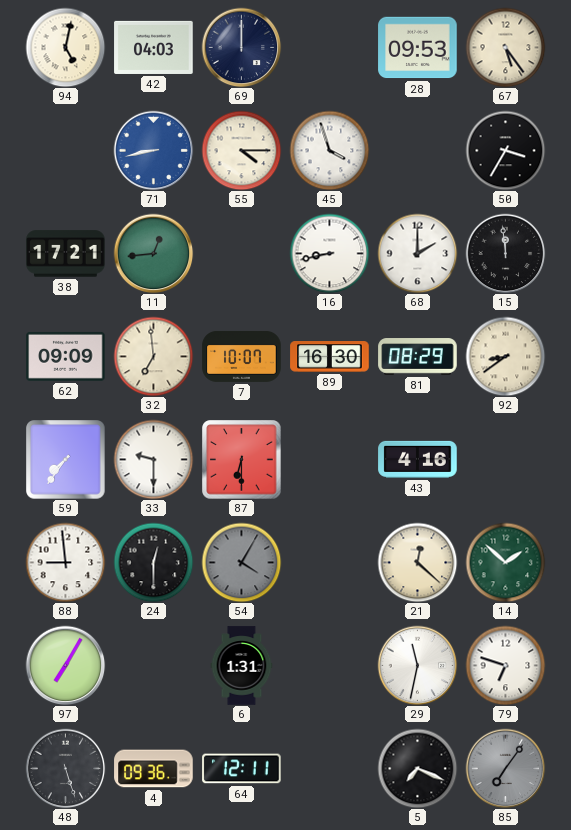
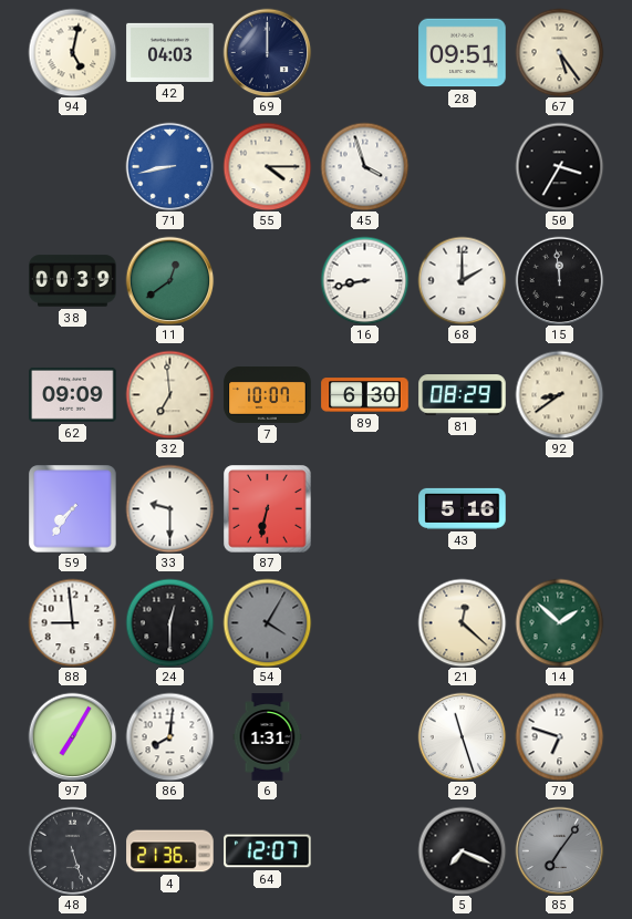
28: 09:53 -> 09:51 (463, 53)
38: 17:21 -> 00:39 (73, 281)
11: 12:44 -> 12:39 (169, 280)
89: 16:30 -> 6:30 (365, 395)
87: 6:30 -> 6:32 (268, 509)
43: 4:16 -> 5:16 (463, 508)
86: none -> 8:01 (169, 736)
29: 11:32 -> 11:27 (462, 736)
4: 09:36 -> 21:36 (170, 851)
64: 12:11 -> 12:07 (268, 851)
